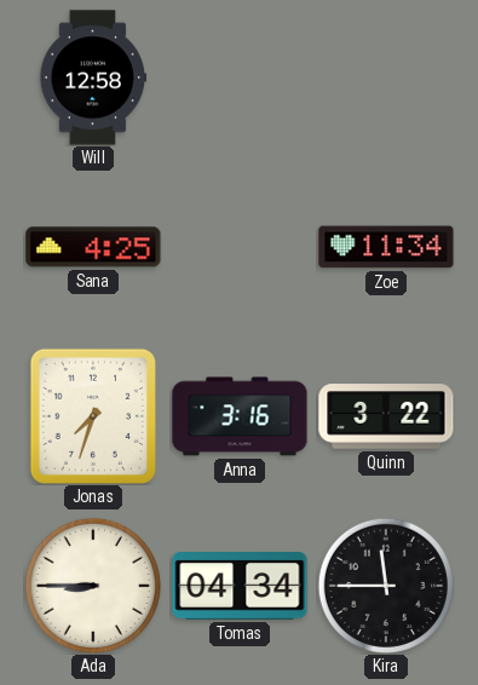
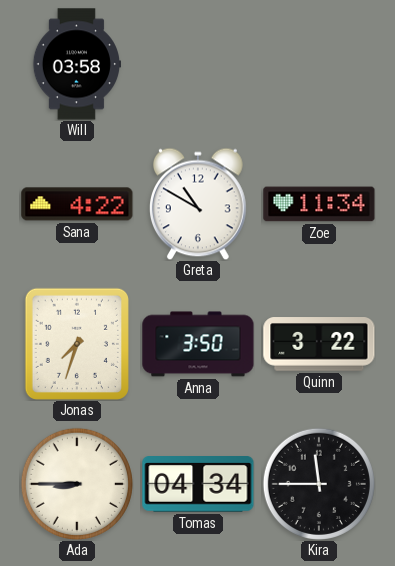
Will: 12:58 -> 03:58 (76, 64)
Sana: 4:25 -> 4:22 (77, 204)
Greta: none -> 10:50 (198, 204)
Anna: 3:16 -> 3:50 (198, 344)
